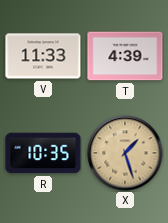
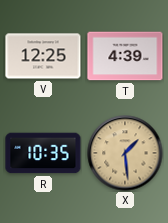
V: 11:33 -> 12:25 (43, 56)
X: 1:27 -> 1:29 (125, 153)
